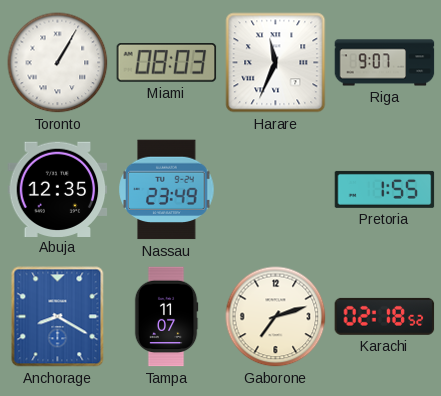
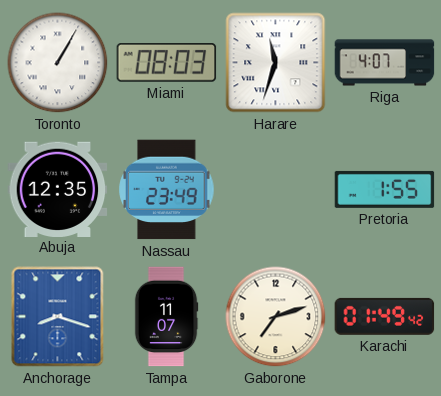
Harare: 11:34 -> 11:33 (276, 63)
Riga: 9:07 -> 4:07 (385, 63)
Anchorage: 8:20 -> 8:18 (58, 317)
Karachi: 02:18 -> 01:49 (385, 316)
